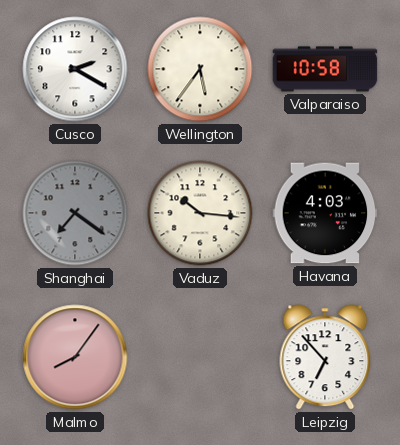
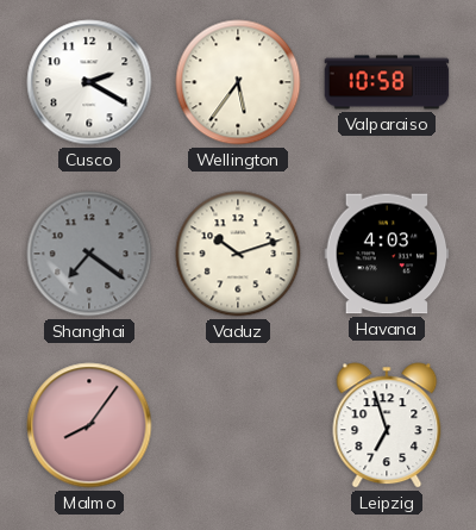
Vaduz: 10:16 -> 10:12 (238, 254)
Leipzig: 6:53 -> 6:57 (387, 425)
